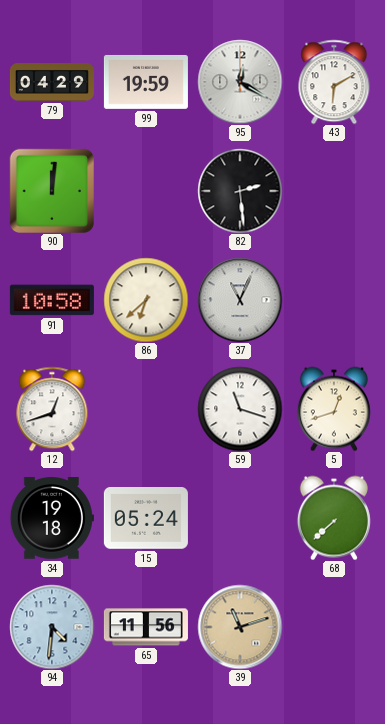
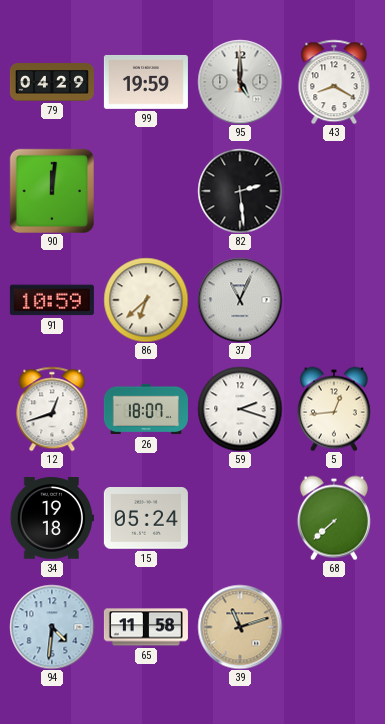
95: 12:20 -> 5:00 (240, 82)
43: 6:10 -> 8:20 (334, 82)
91: 10:58 -> 10:59 (52, 300)
26: none -> 18:07 (146, 409)
59: 11:18 -> 2:18 (240, 409)
5: 12:42 -> 12:44 (334, 409)
65: 11:56 -> 11:58 (146, 627)
